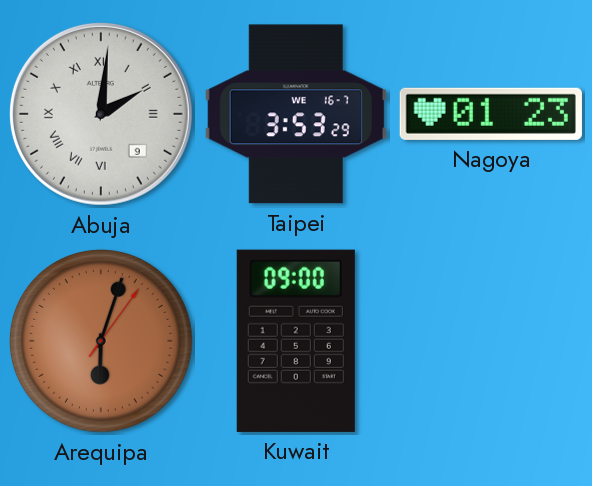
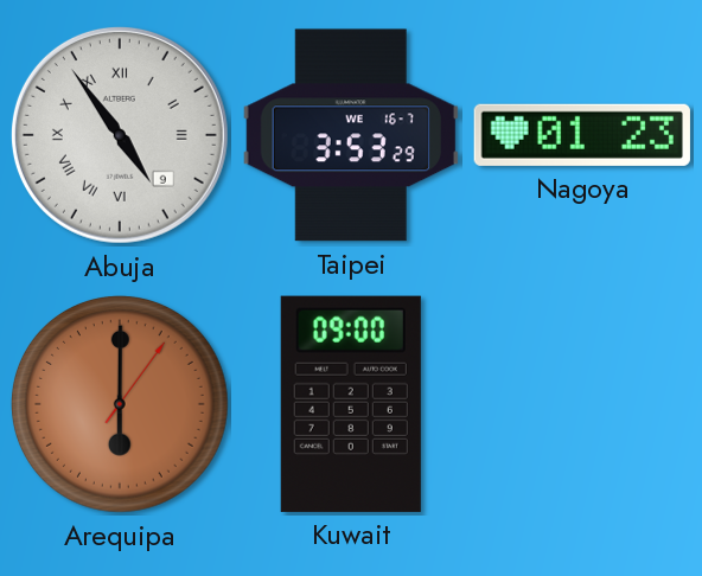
Abuja: 2:01 -> 4:54 (120, 135)
Arequipa: 6:03 -> 6:00 (120, 404)
